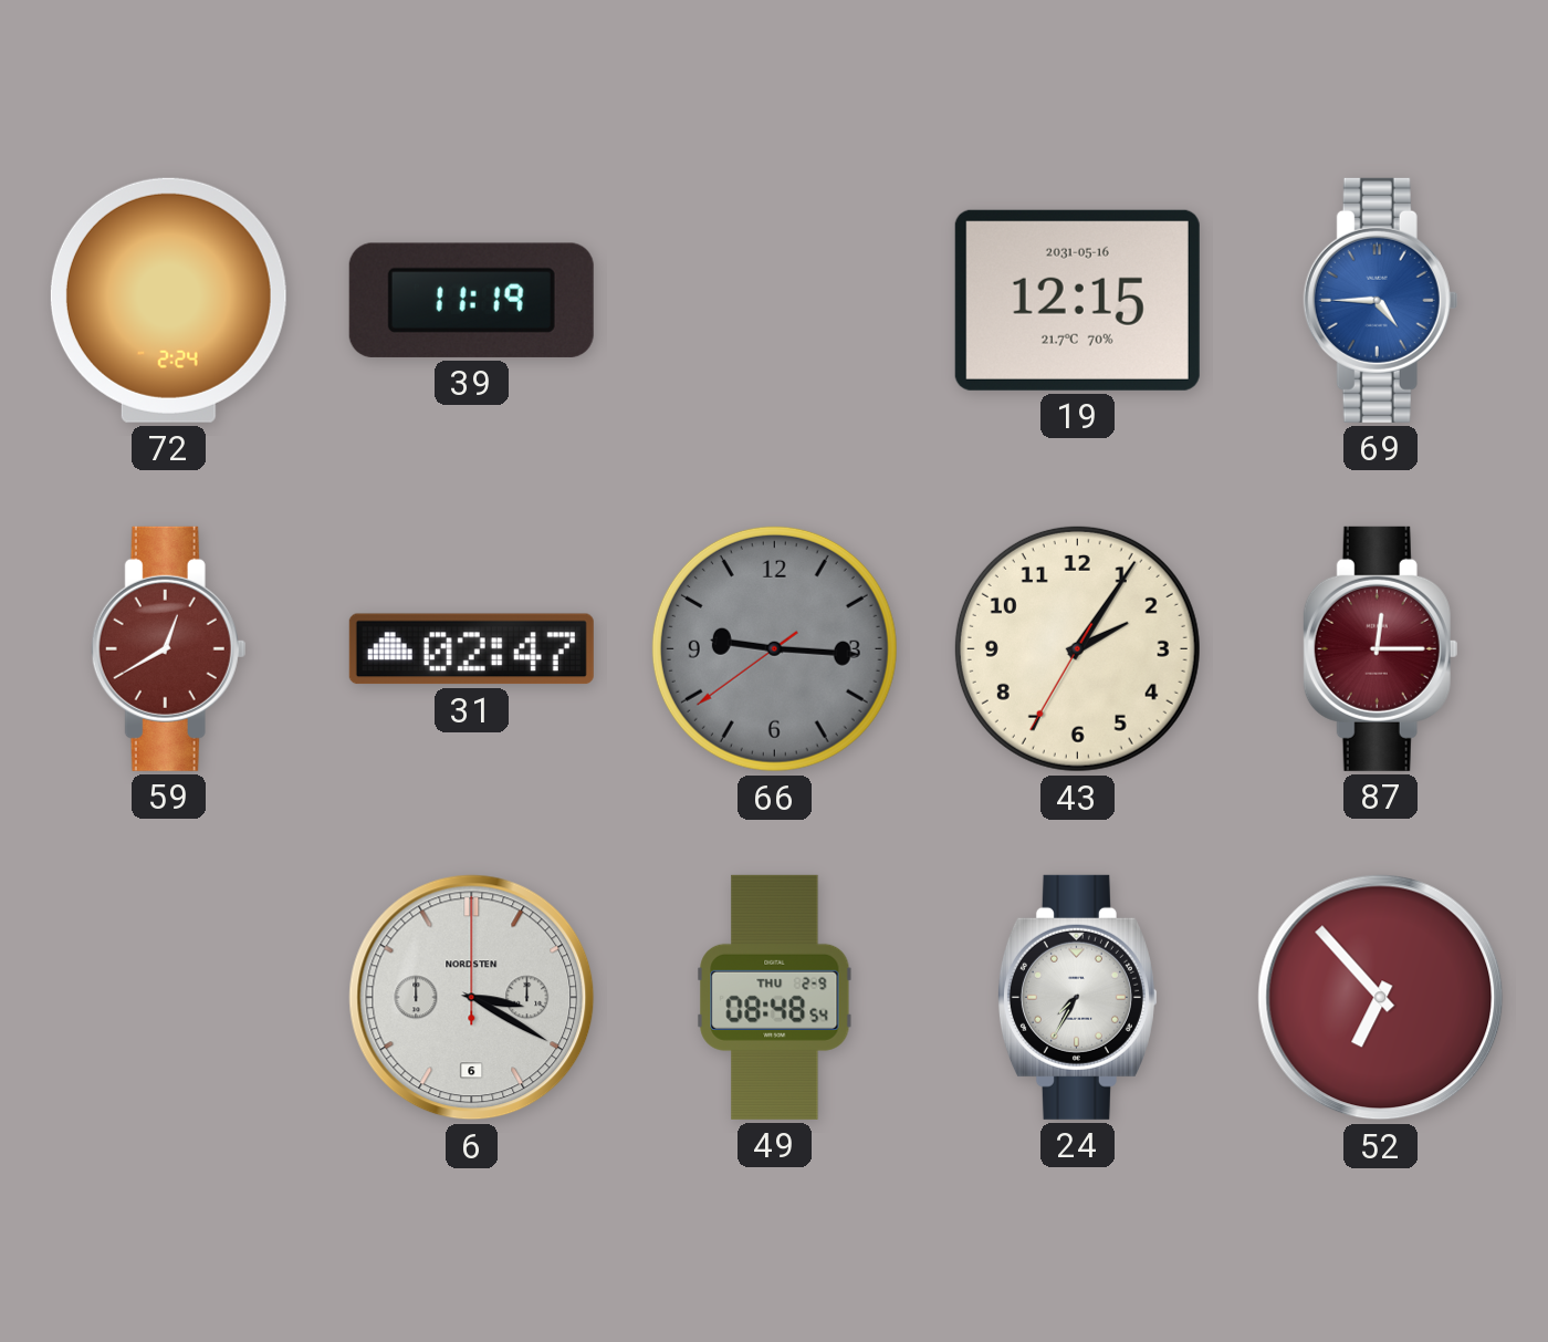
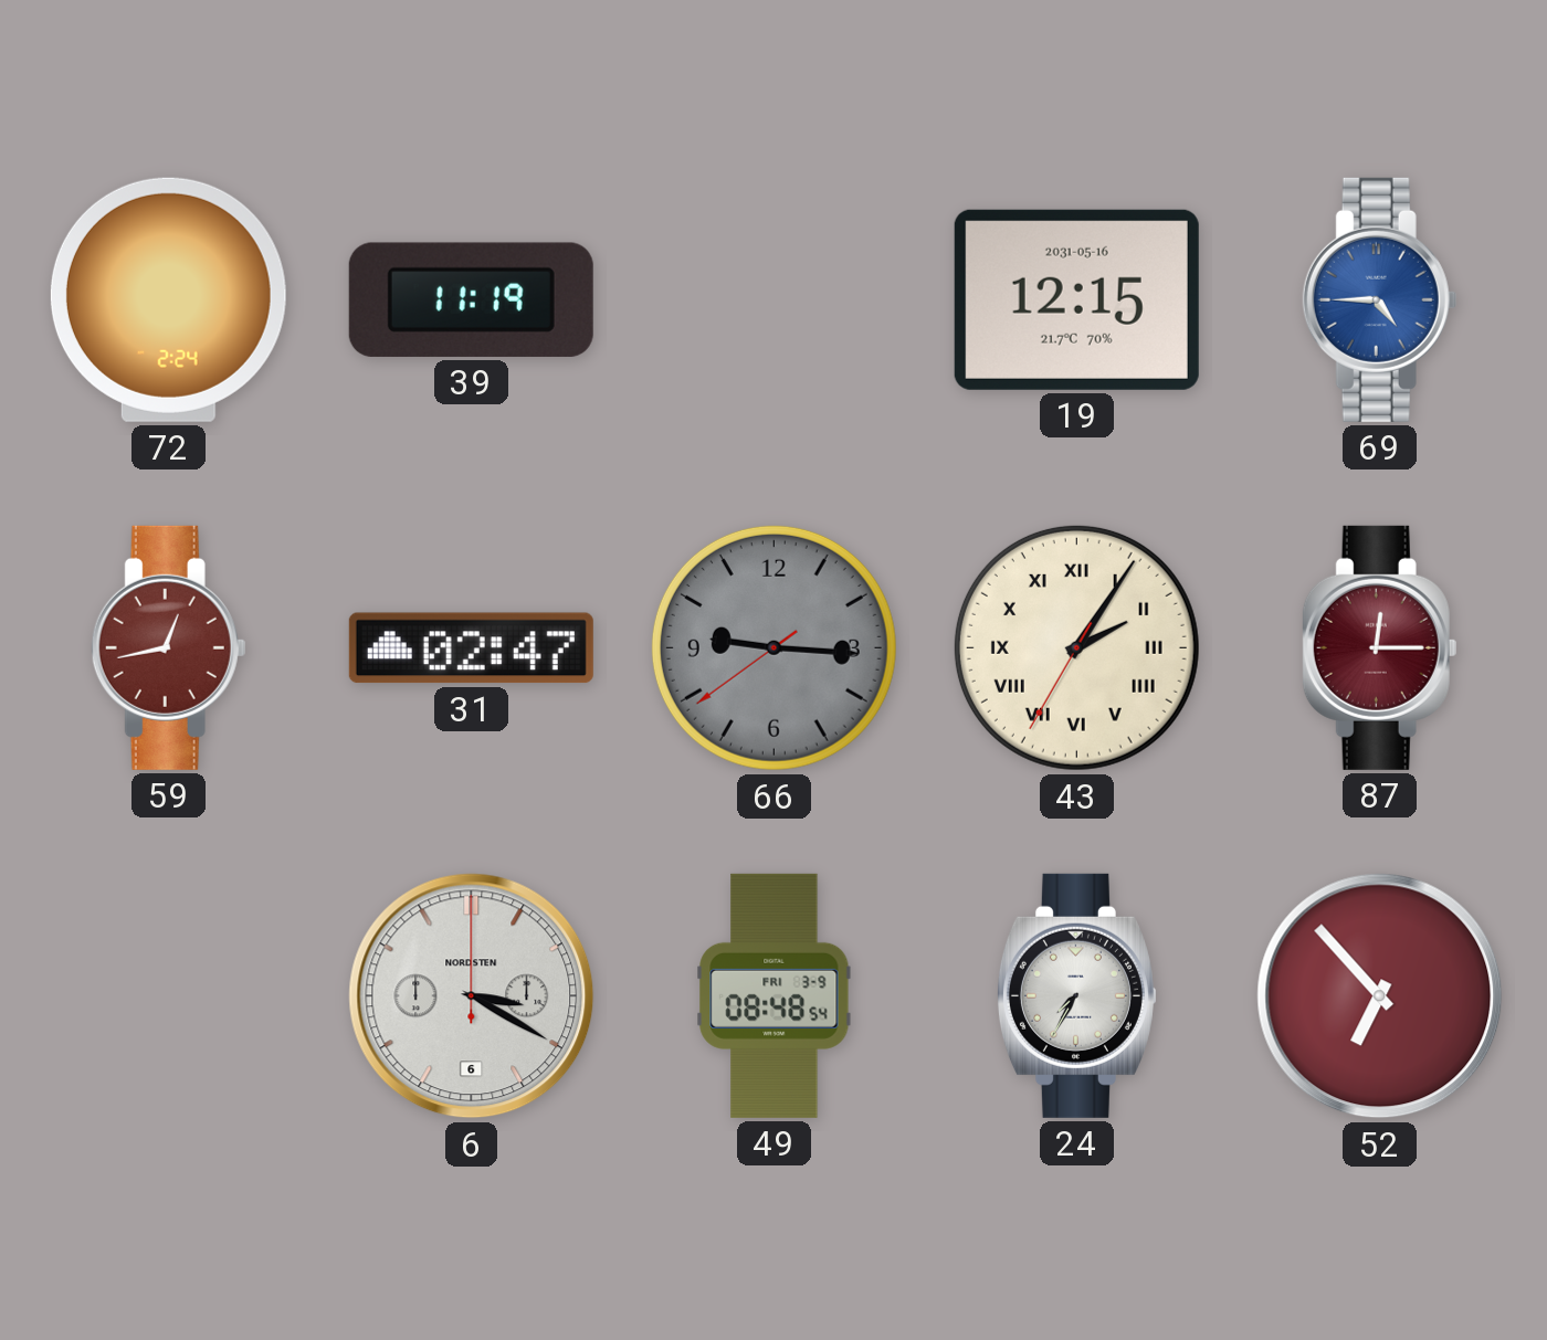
59: 12:40 -> 12:43 (169, 647)
43 numerals: Arabic -> Roman (1076, 647)
49 date: THU 2-9 -> FRI 3-9 (775, 995)
